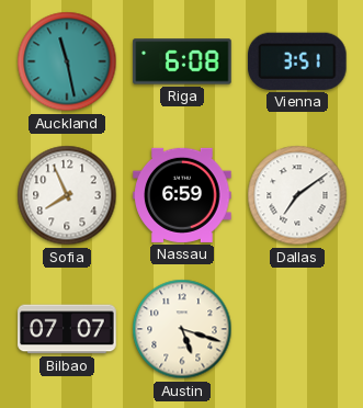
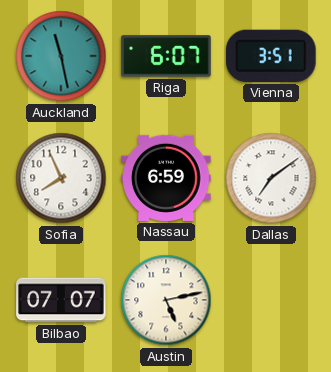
Riga: 6:08 -> 6:07 (166, 56)
Austin: 5:18 -> 5:13 (166, 300)
